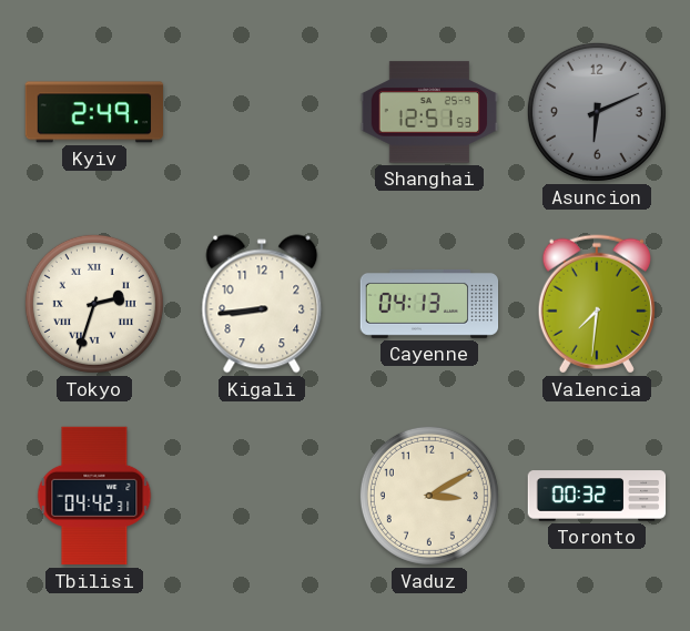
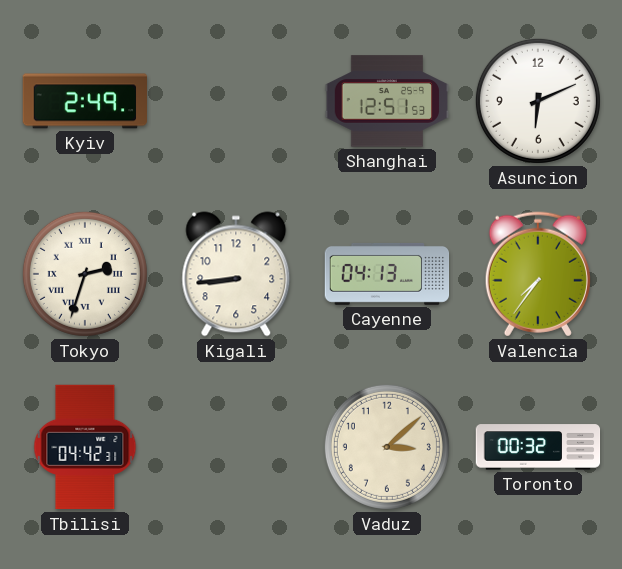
Asuncion dial: grey -> white (538, 101)
Valencia: 7:31 -> 7:36 (538, 274)
Vaduz: 3:10 -> 3:08 (387, 447)
